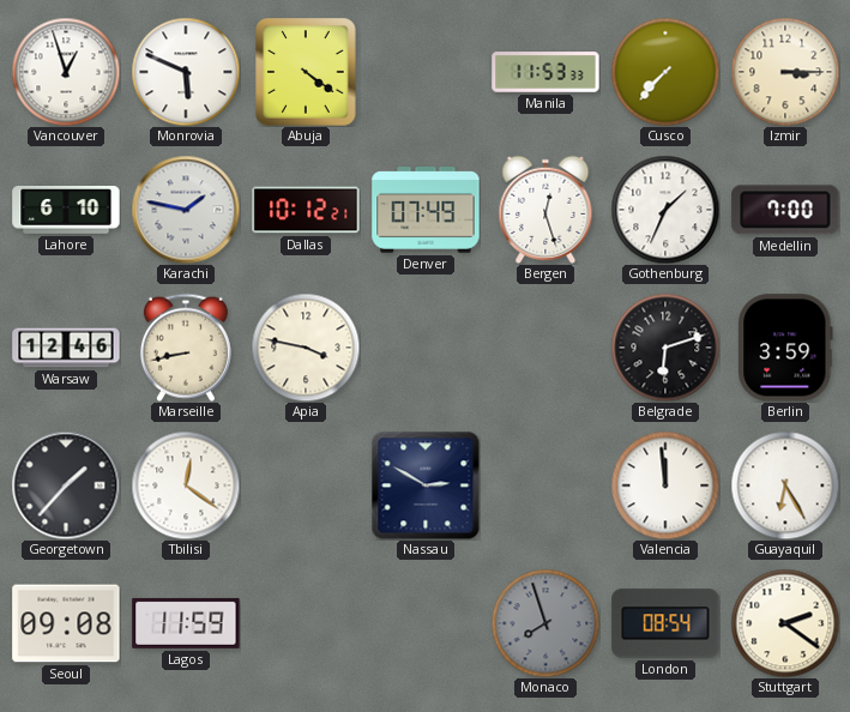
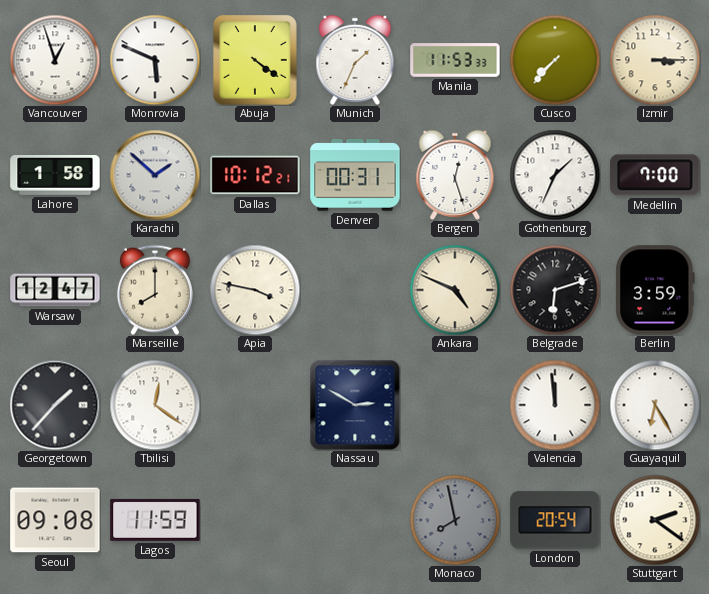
Munich: none -> 1:34 (355, 60)
Lahore: 6:10 -> 1:58 (55, 176)
Karachi: 1:47 -> 1:52 (155, 175)
Denver: 07:49 -> 00:31 (355, 175)
Warsaw: 12:46 -> 12:47 (55, 290)
Marseille: 8:43 -> 8:00 (155, 290)
Ankara: none -> 4:49 (455, 290)
Monaco: 7:57 -> 7:58 (455, 520)
London: 08:54 -> 20:54 (555, 520)
